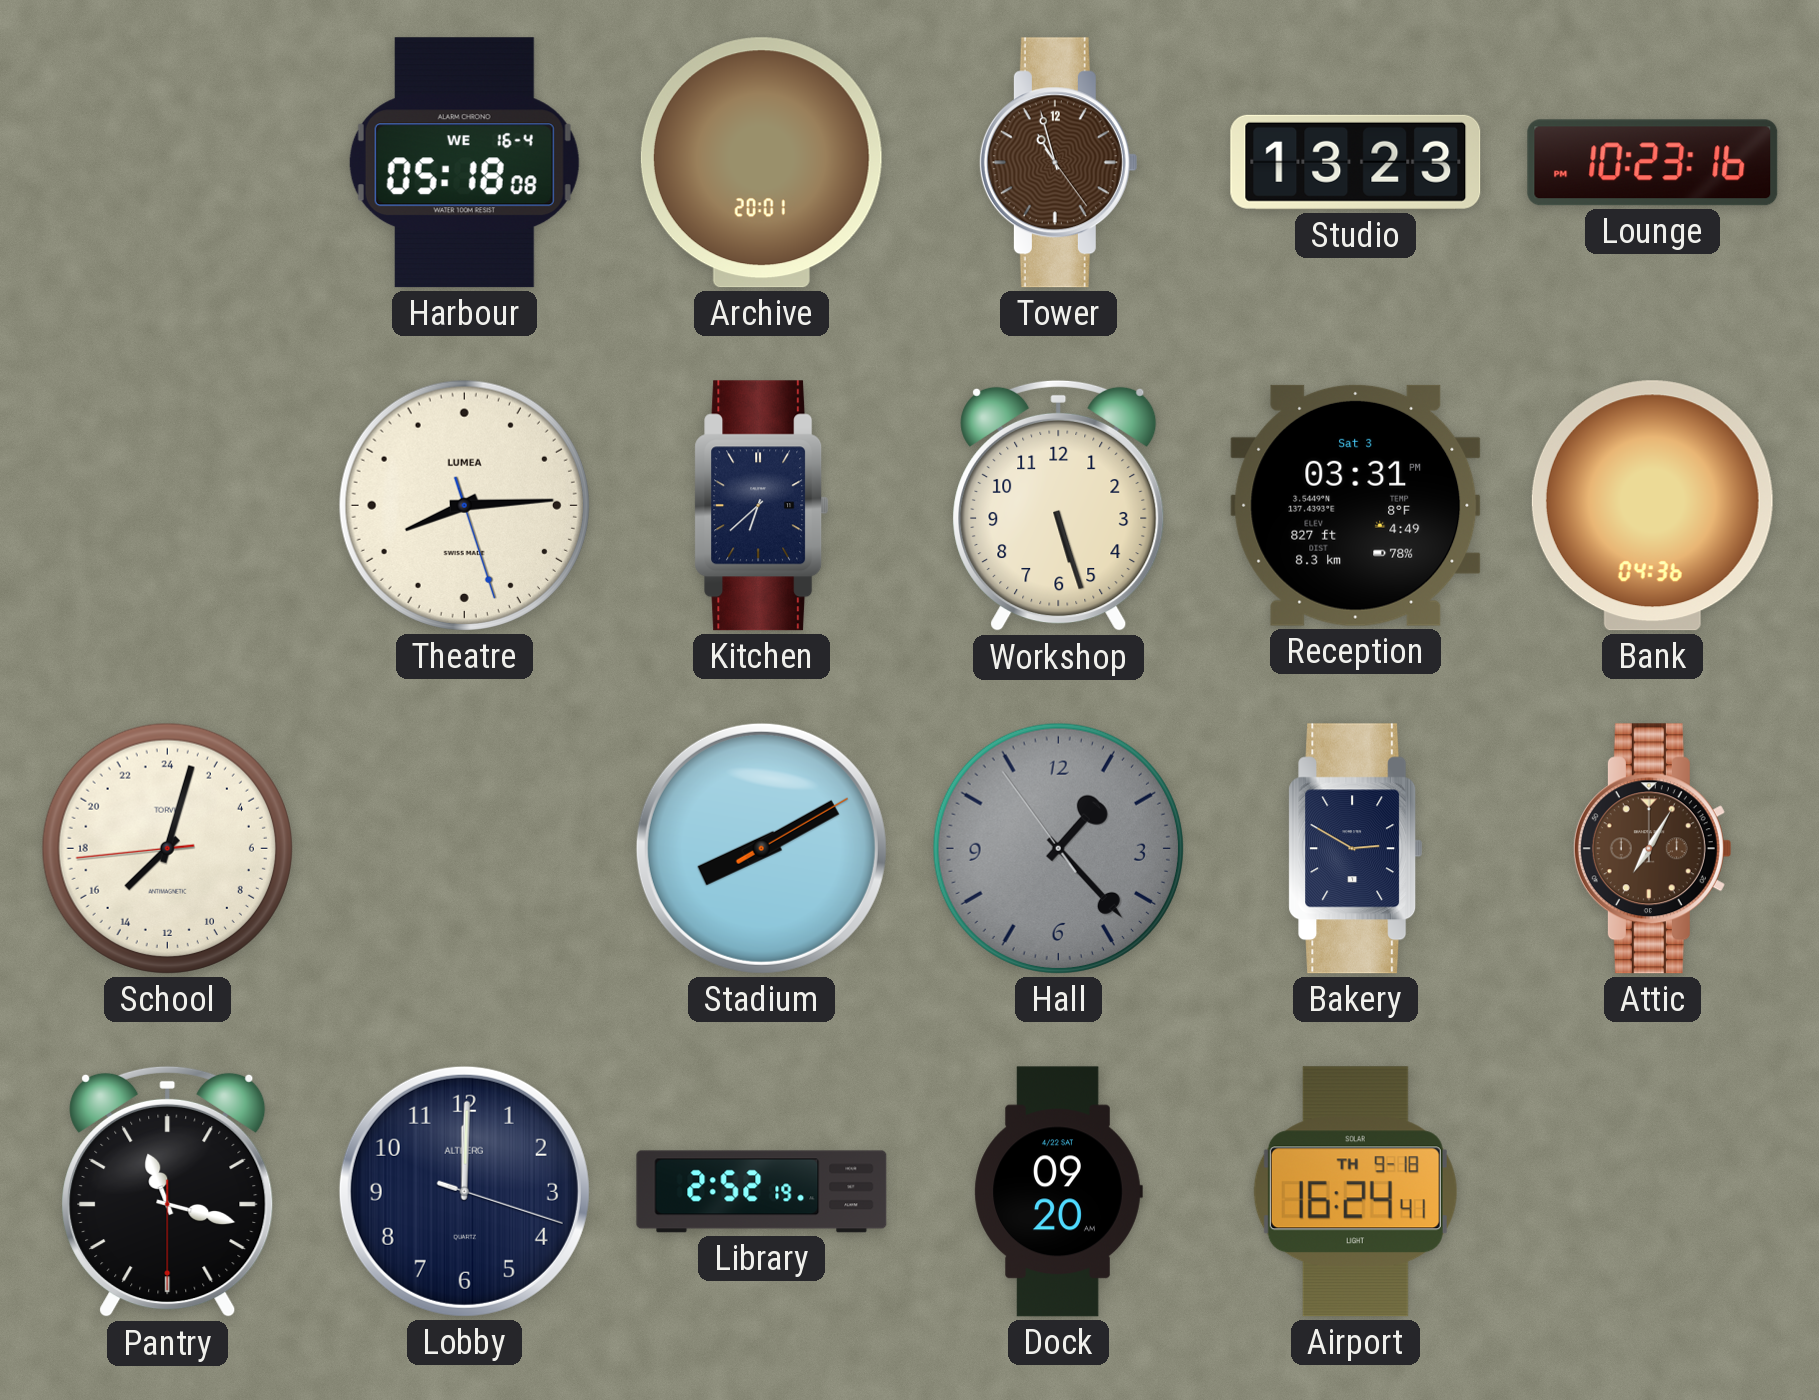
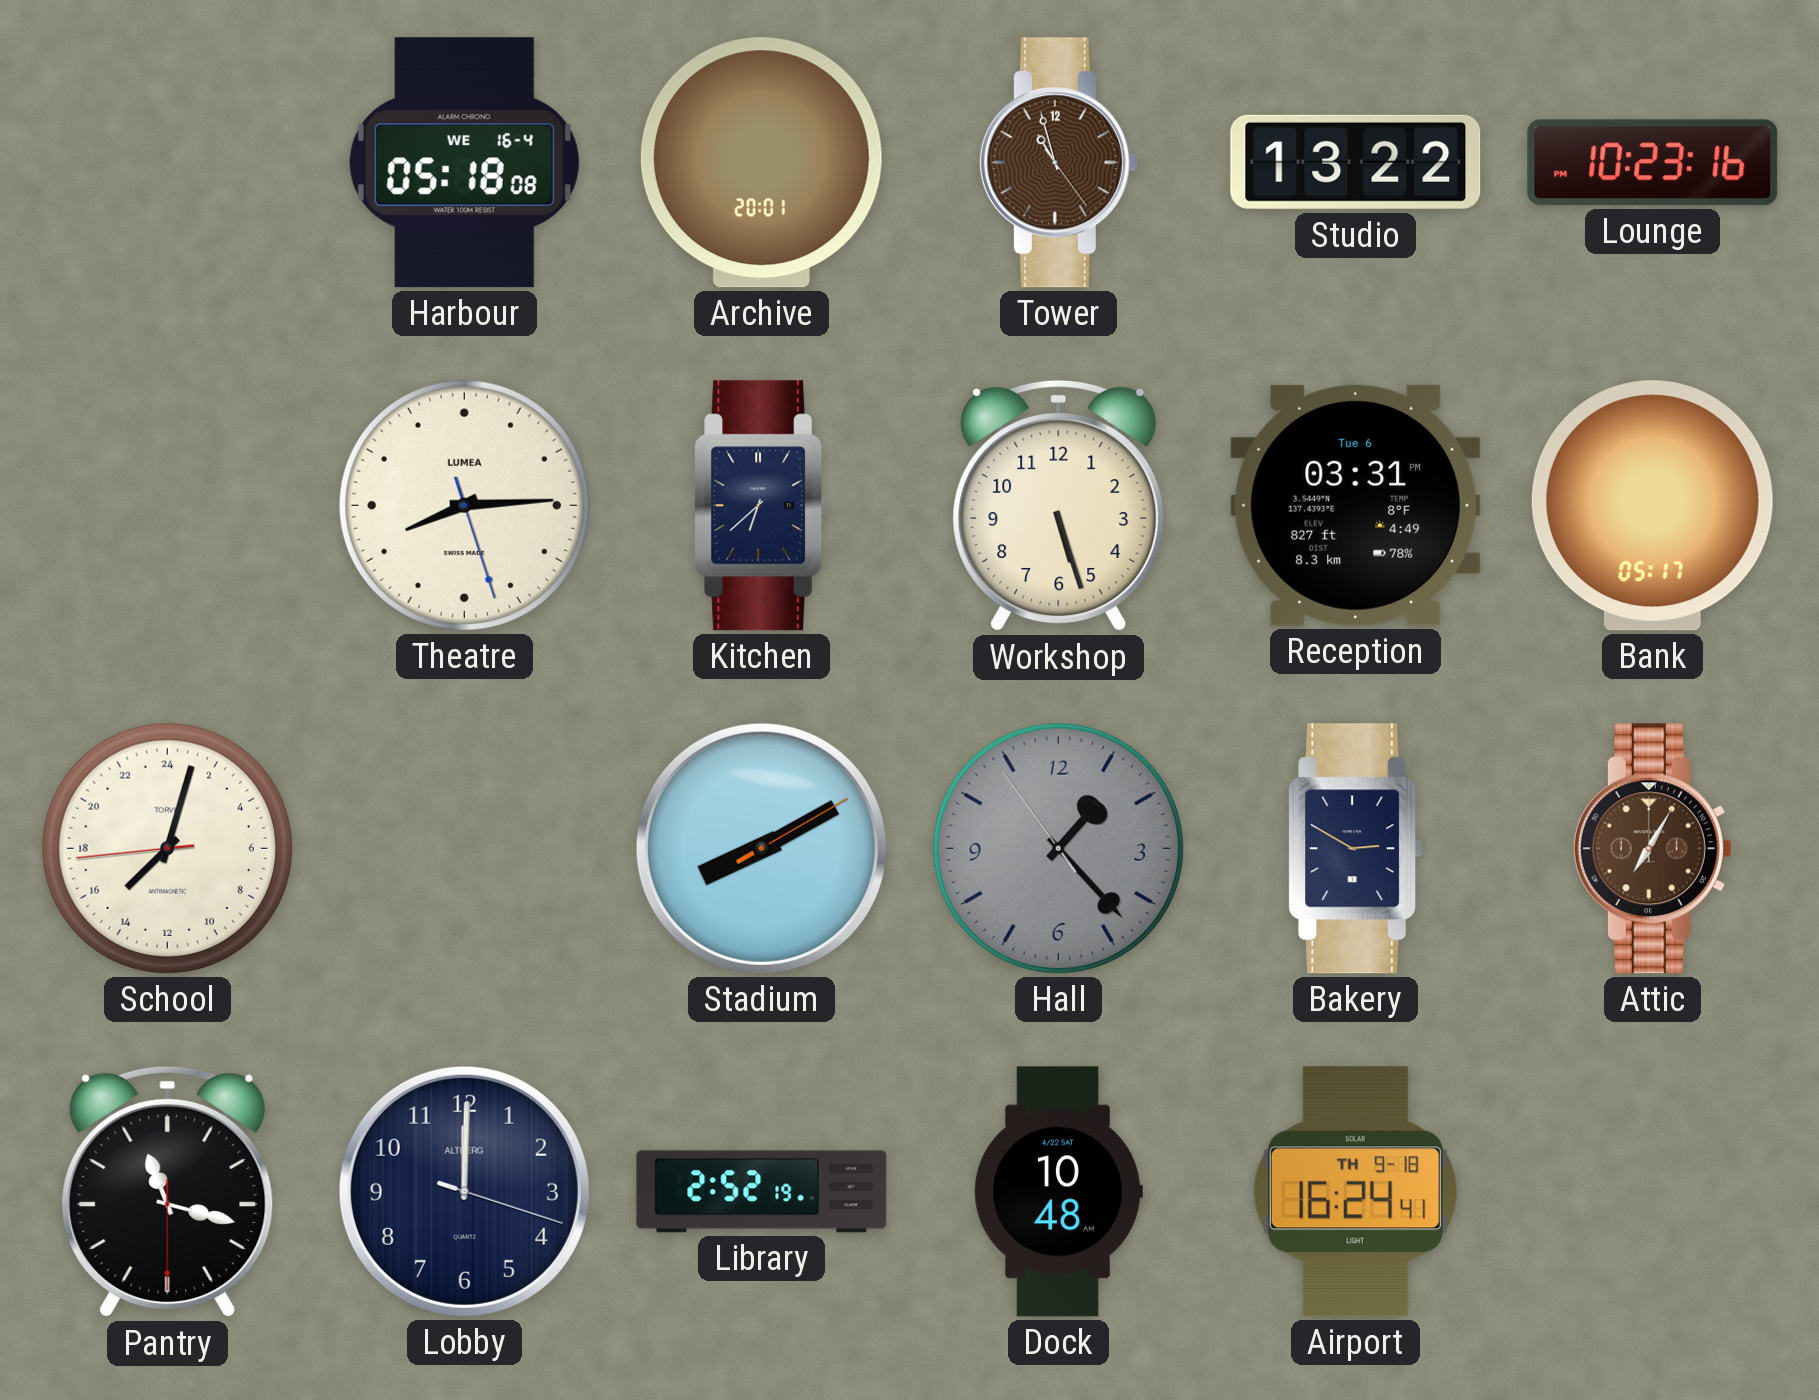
Studio: 13:23 -> 13:22 (1356, 162)
Reception date: Sat 3 -> Tue 6 (1356, 505)
Bank: 04:36 -> 05:17 (1652, 506)
Dock: 09:20 -> 10:48 (1058, 1192)
